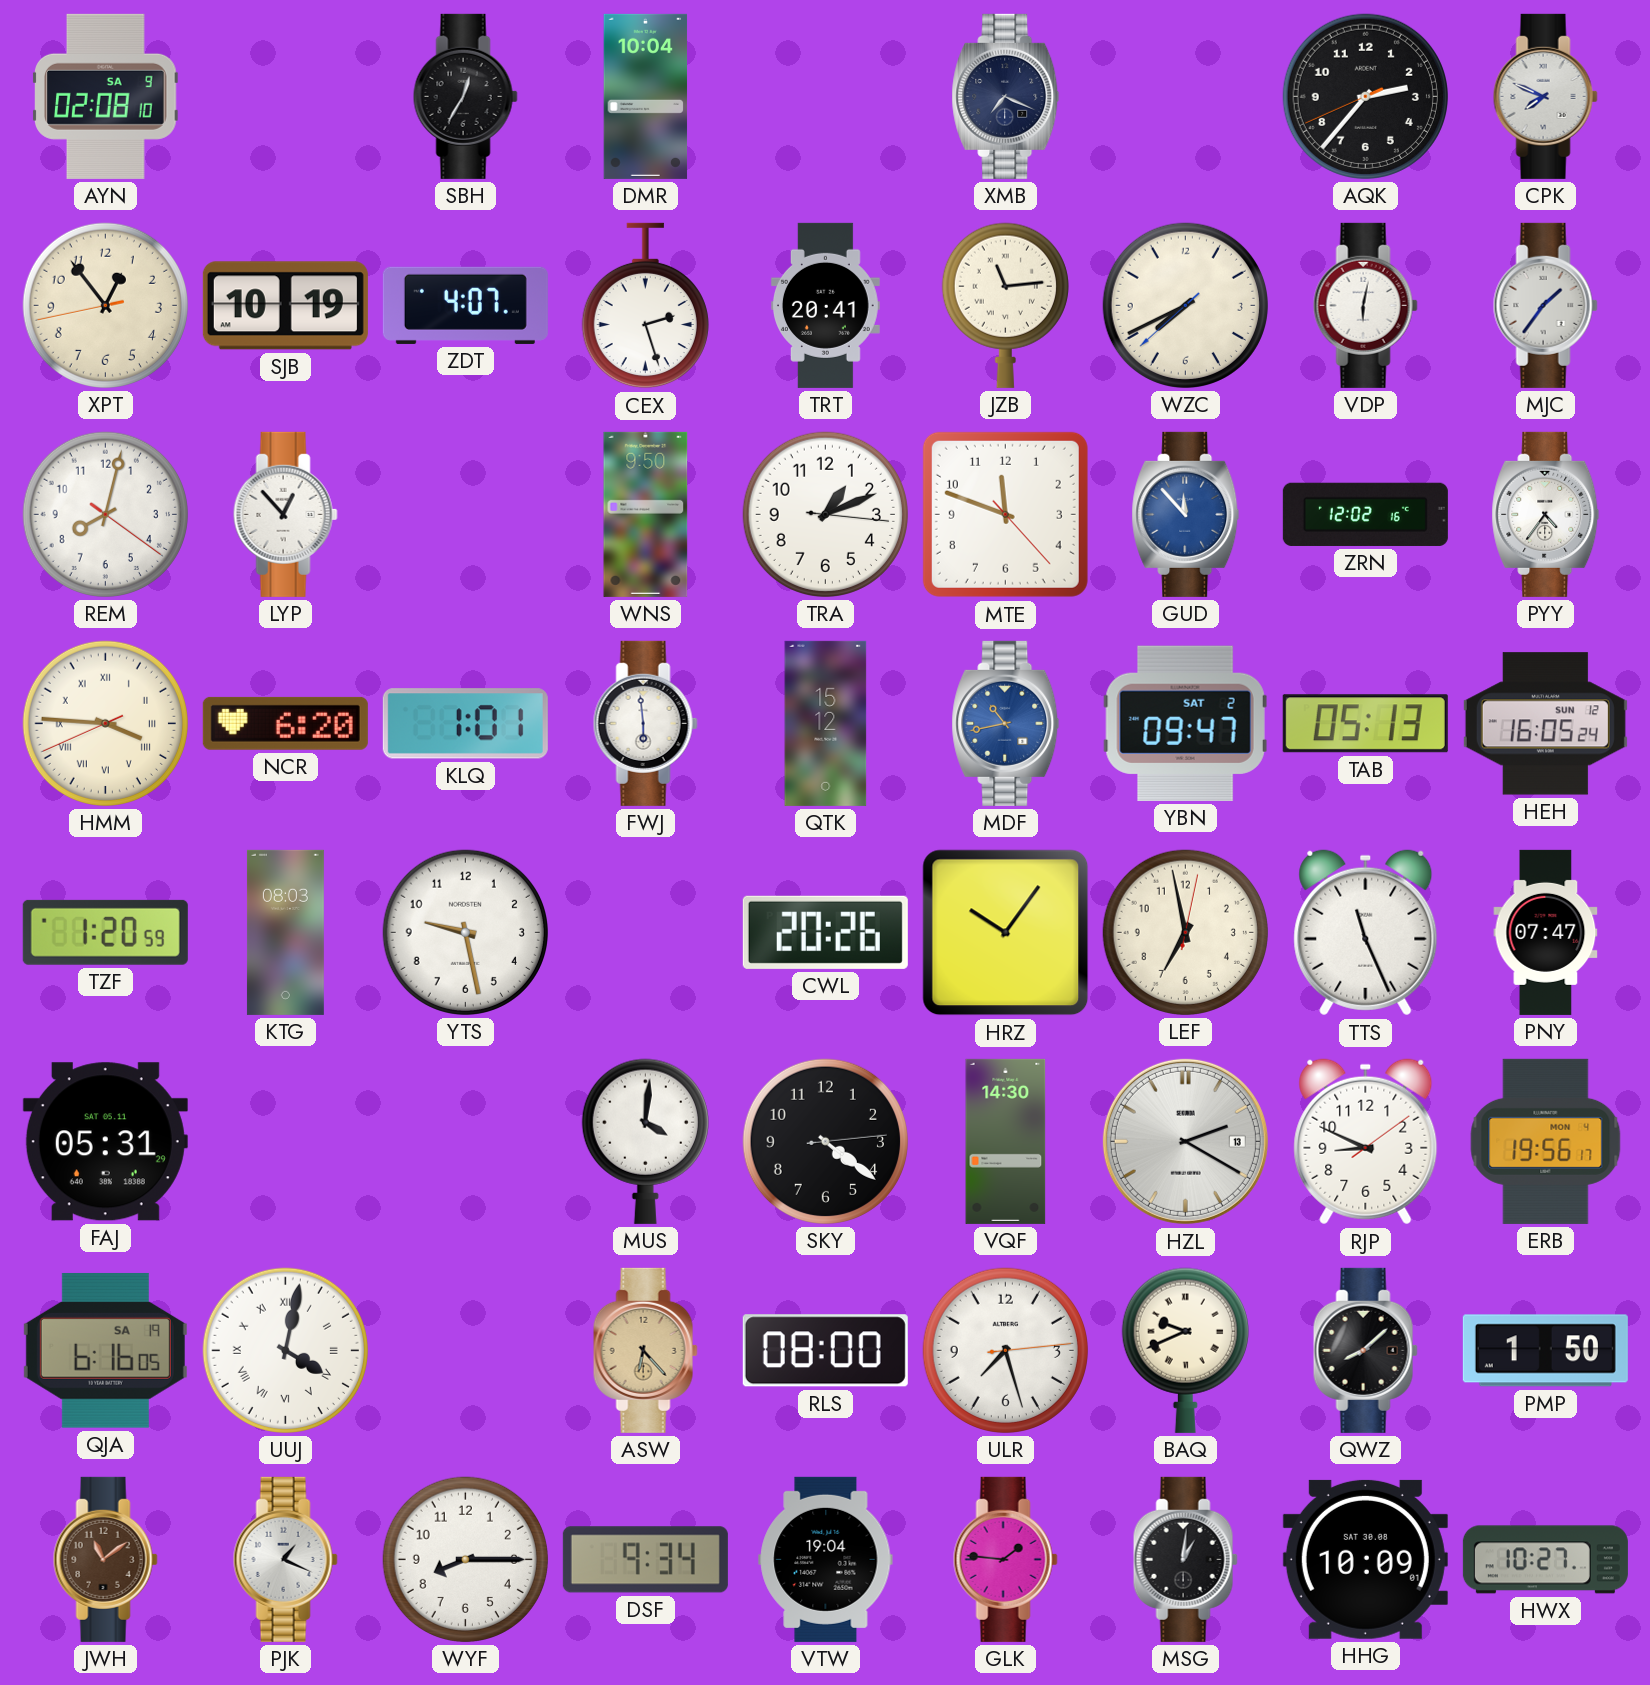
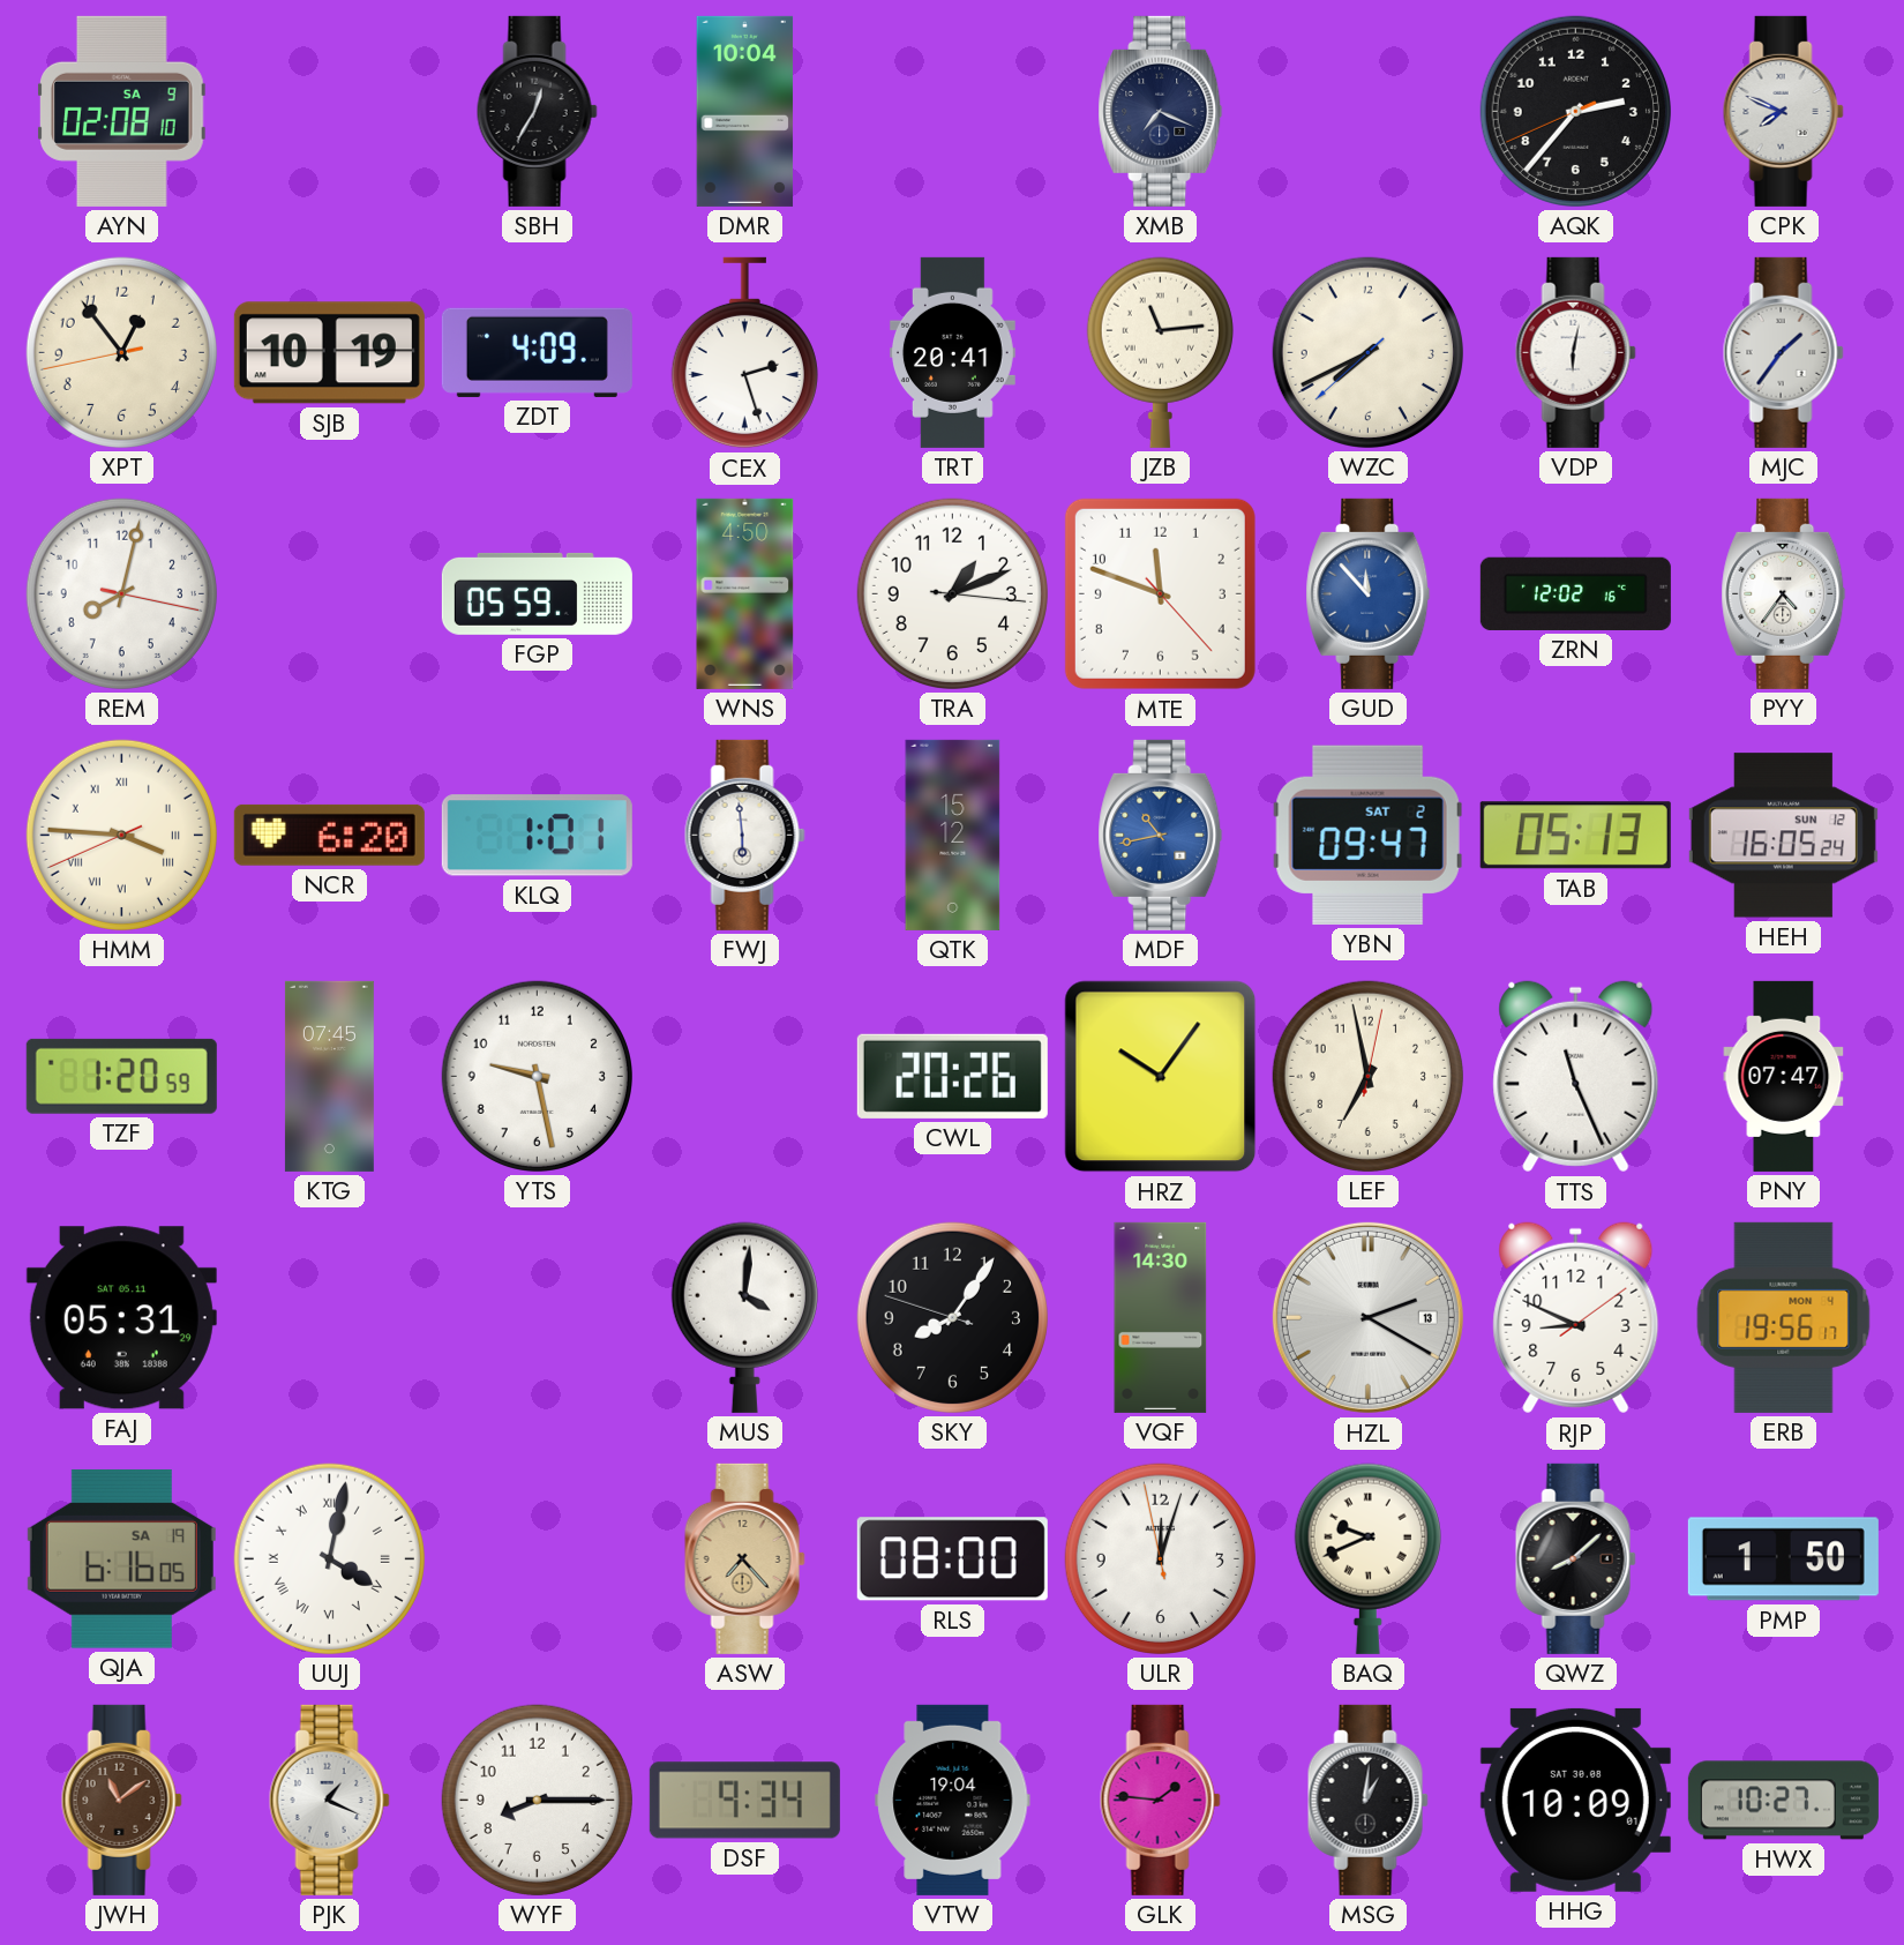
ZDT: 4:07 -> 4:09 (537, 352)
REM: 8:02:21 -> 8:02:17 (121, 593)
LYP: 12:53 -> none (285, 514)
FGP: none -> 05:59 (537, 593)
WNS: 9:50 -> 4:50 (745, 593)
KTG: 08:03 -> 07:45 (329, 1076)
SKY: 4:21 -> 8:05 (952, 1317)
ASW: 6:23 -> 7:23 (744, 1558)
ULR: 7:27 -> 12:02 (1160, 1558)
